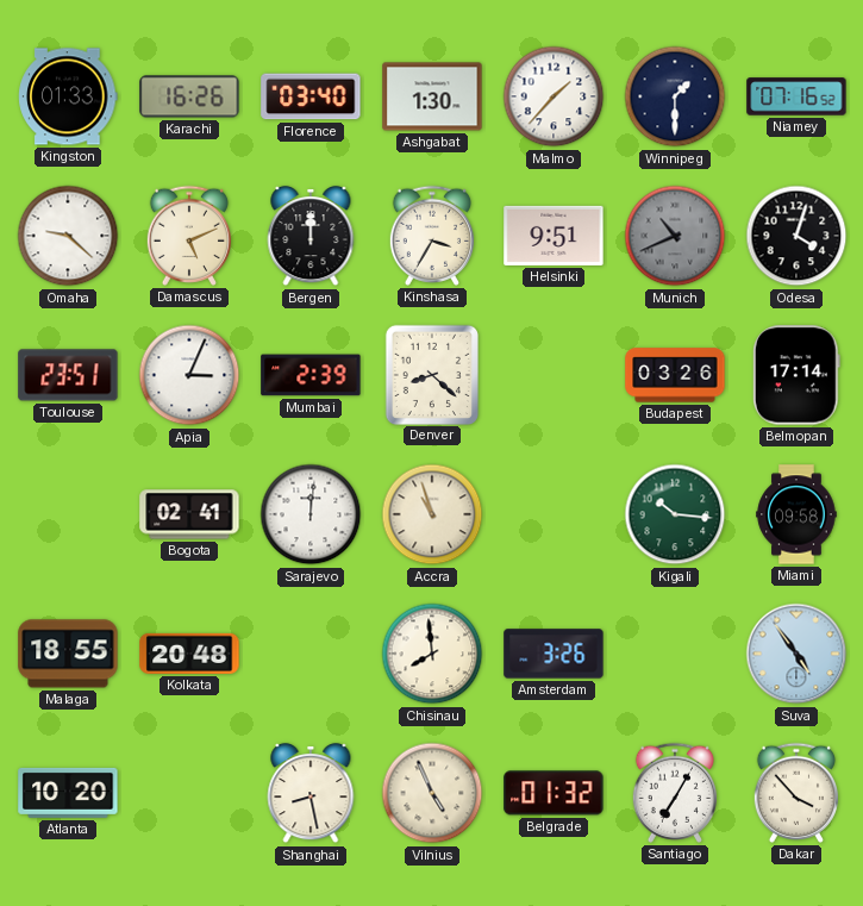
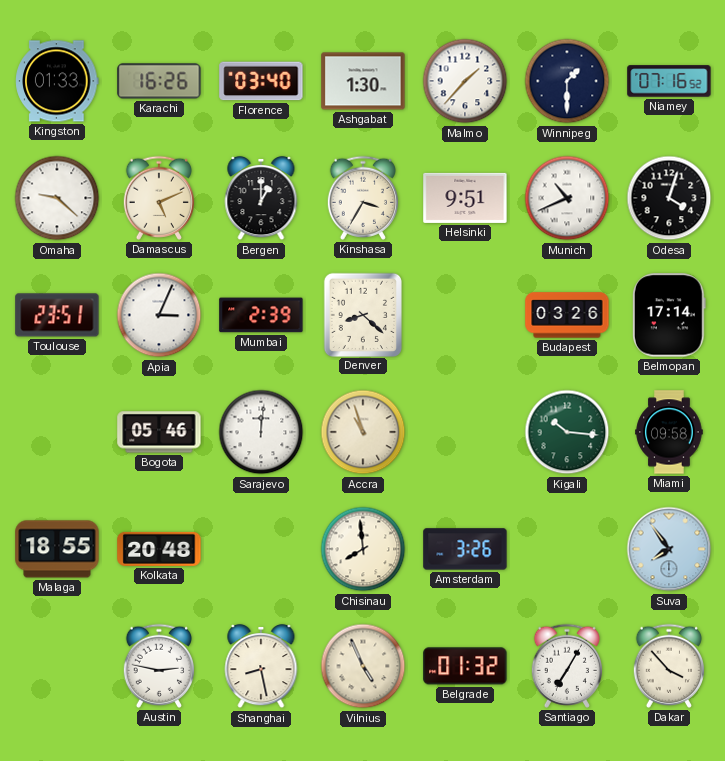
Bergen: 12:00 -> 1:00 (261, 198)
Munich dial: grey -> white (567, 198)
Bogota: 02:41 -> 05:46 (159, 432)
Suva: 4:54 -> 7:54 (669, 549)
Atlanta: 10:20 -> none (68, 793)
Austin: none -> 2:47 (158, 666)
